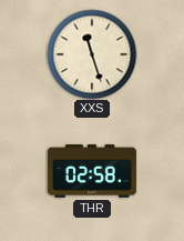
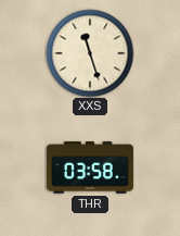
THR: 02:58 -> 03:58 (90, 167)
